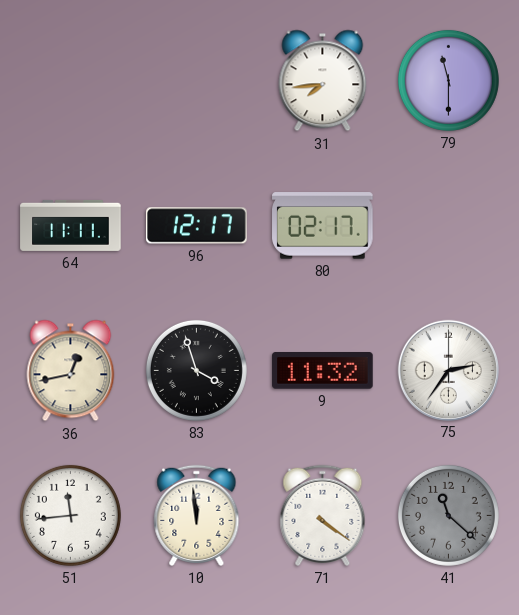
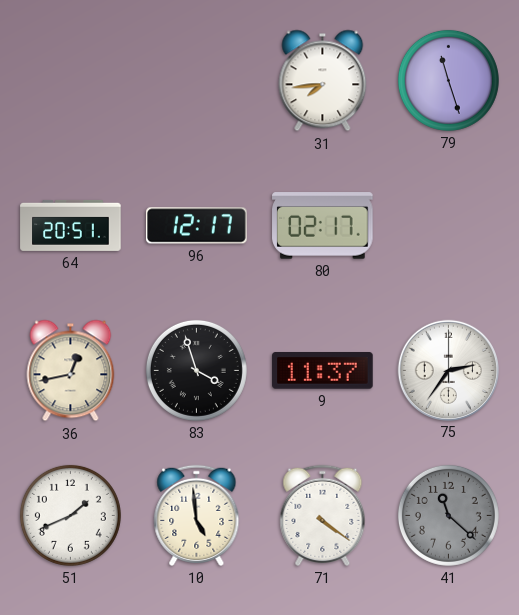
79: 11:30 -> 11:27 (448, 80)
64: 11:11 -> 20:51 (71, 225)
9: 11:32 -> 11:37 (323, 371)
51: 11:44 -> 1:41 (70, 515)
10: 11:59 -> 4:59 (197, 515)
